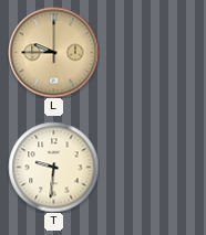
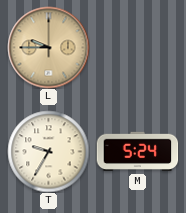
T: 9:31 -> 9:35 (48, 151)
M: none -> 5:24 (137, 152)
